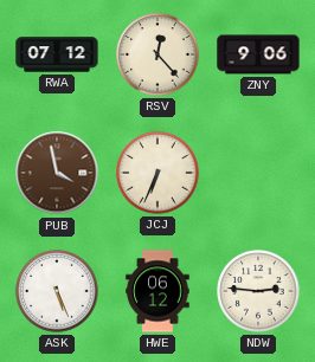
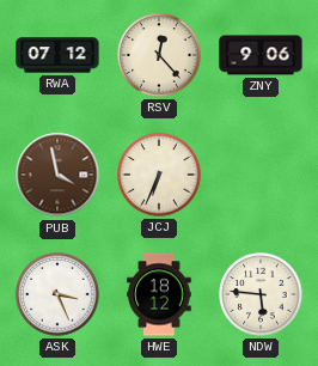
ASK: 5:26 -> 3:26 (57, 294)
HWE: 06:12 -> 18:12 (159, 294)
NDW: 2:46 -> 5:46 (261, 294)
